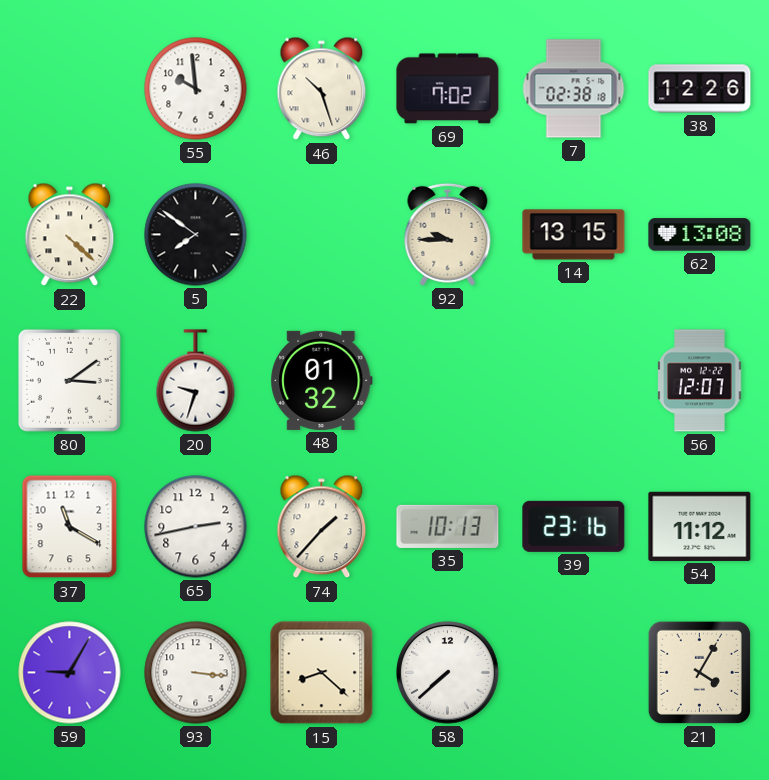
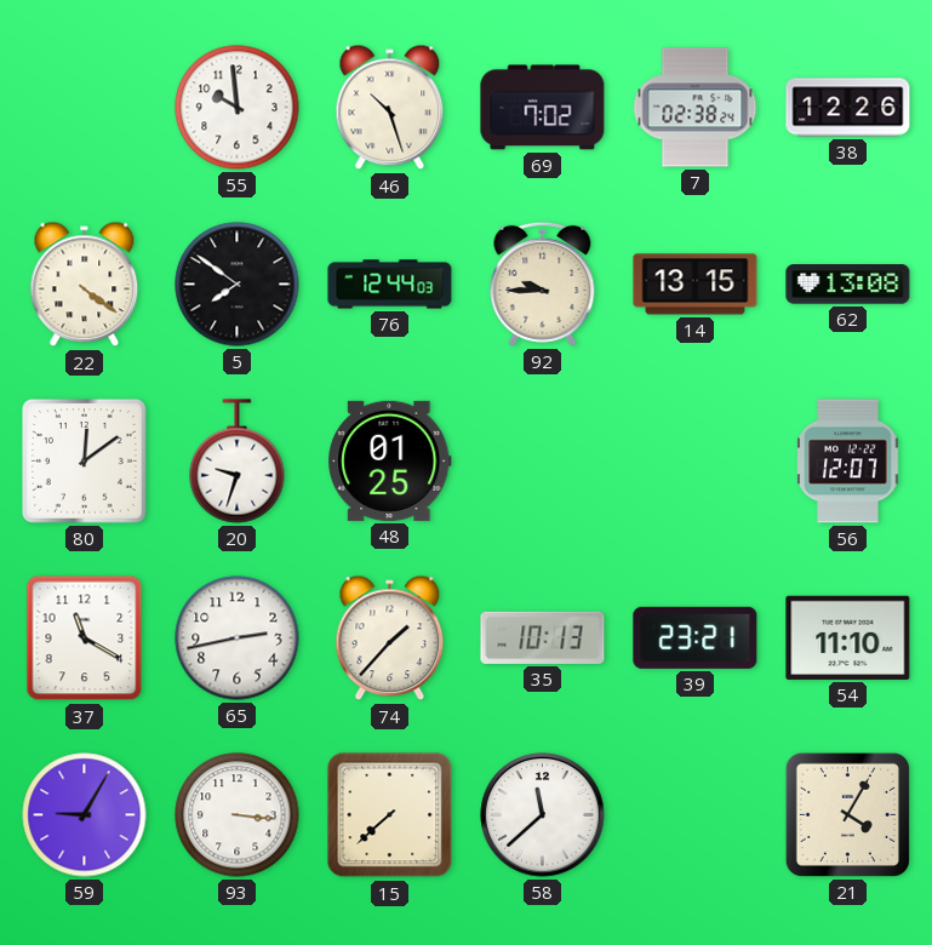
7: 02:38:18 -> 02:38:24 (696, 108)
22: 4:22 -> 4:21 (85, 285)
76: none -> 12:44 (390, 285)
80: 3:09 -> 12:09 (85, 462)
48: 01:32 -> 01:25 (390, 460)
39: 23:16 -> 23:21 (696, 637)
54: 11:12 -> 11:10 (848, 637)
15: 8:22 -> 7:38 (390, 815)
58: 7:38 -> 11:38 (543, 815)
